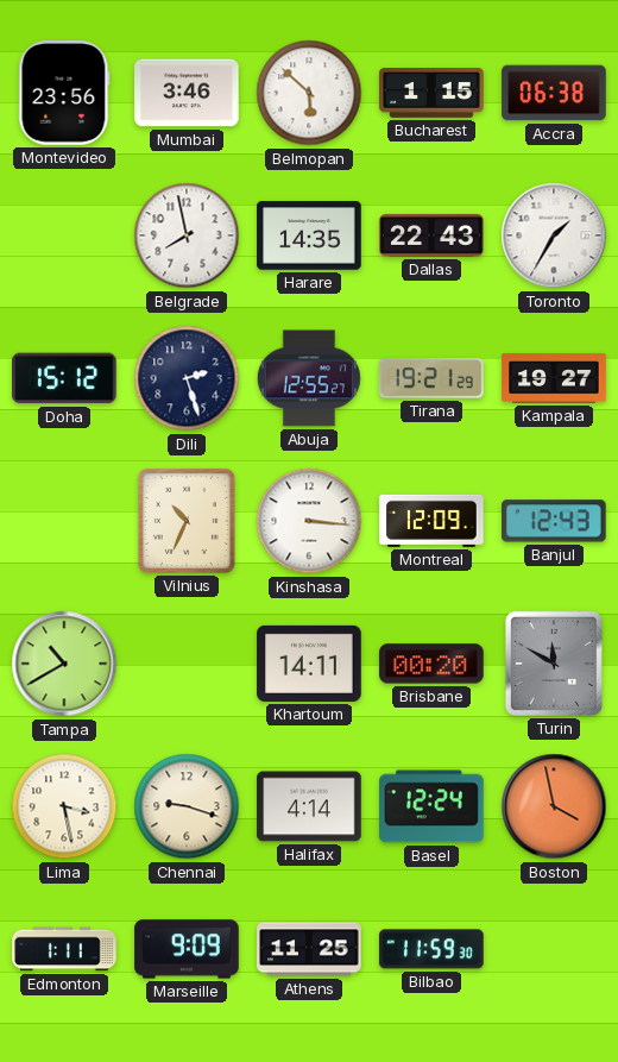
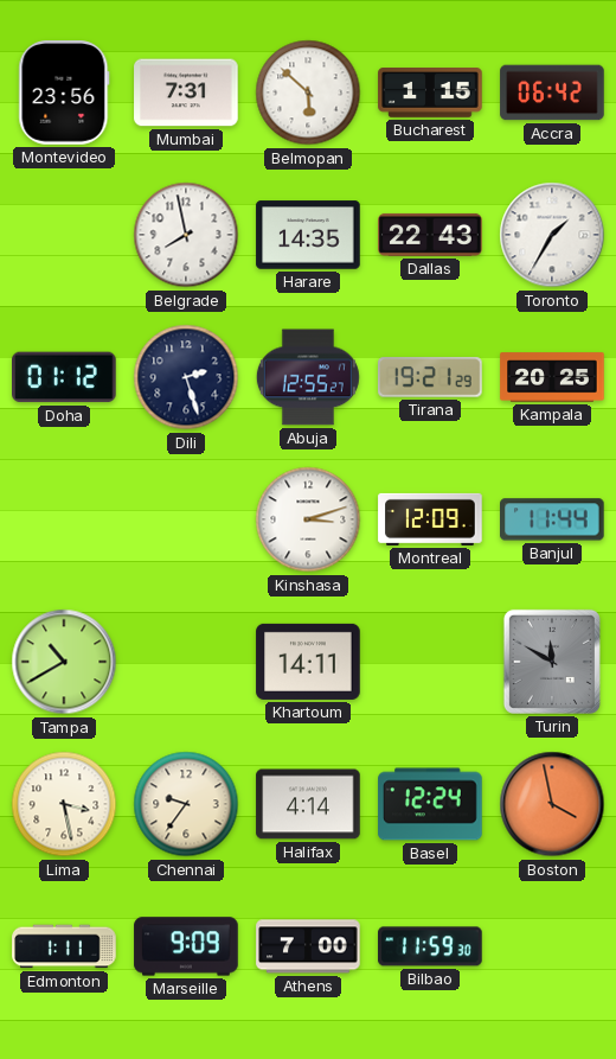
Mumbai: 3:46 -> 7:31 (186, 92)
Accra: 06:38 -> 06:42 (552, 92)
Doha: 15:12 -> 01:12 (64, 377)
Kampala: 19:27 -> 20:25 (552, 377)
Vilnius: 10:34 -> none (187, 521)
Kinshasa: 3:16 -> 3:12 (308, 519)
Banjul: 12:43 -> 11:44 (552, 519)
Brisbane: 00:20 -> none (431, 664)
Chennai: 9:18 -> 9:36 (186, 804)
Athens: 11:25 -> 7:00 (308, 946)
